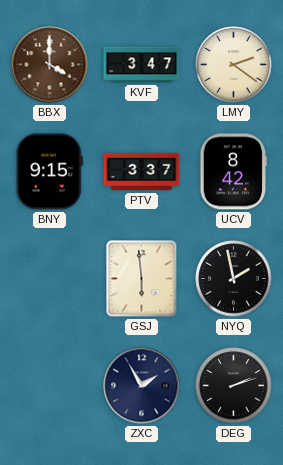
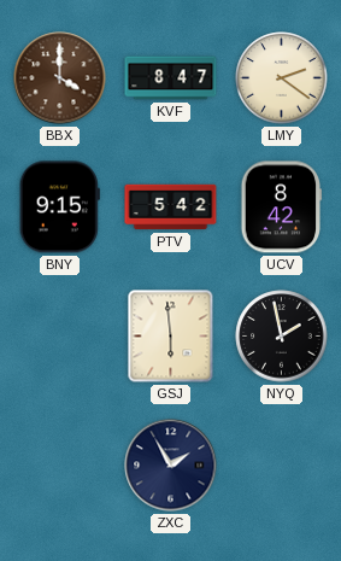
KVF: 3:47 -> 8:47 (171, 78)
PTV: 3:37 -> 5:42 (171, 208)
DEG: 2:12 -> none (234, 386)
